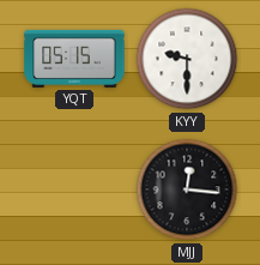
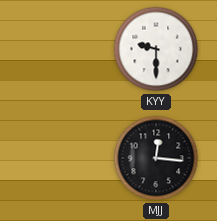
YQT: 05:15 -> none (74, 59)
